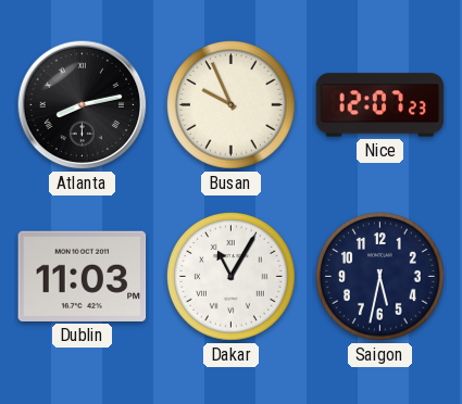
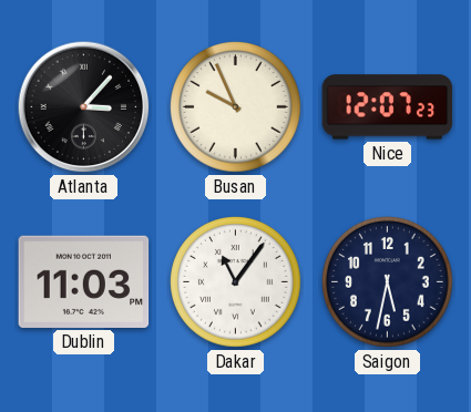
Atlanta: 8:13 -> 3:07 (84, 107)
Dakar: 11:05 -> 11:06 (236, 282)
